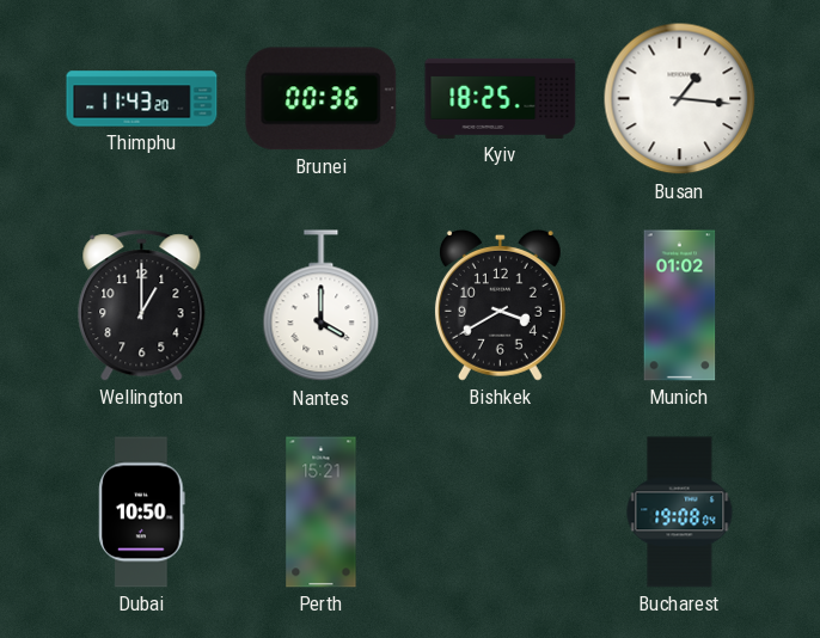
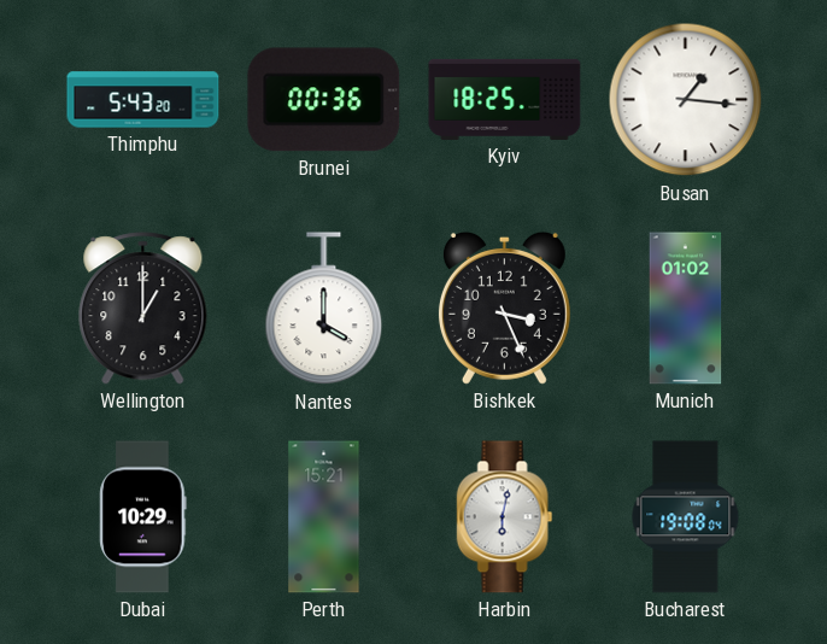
Thimphu: 11:43 -> 5:43 (143, 100)
Bishkek: 3:40 -> 3:26 (504, 308)
Dubai: 10:50 -> 10:29 (143, 517)
Harbin: none -> 6:02 (505, 517)
